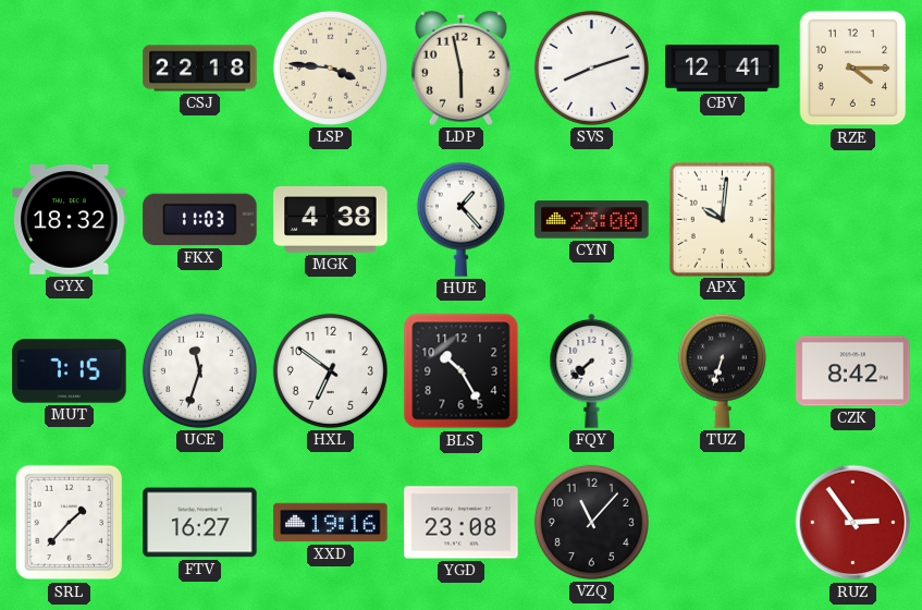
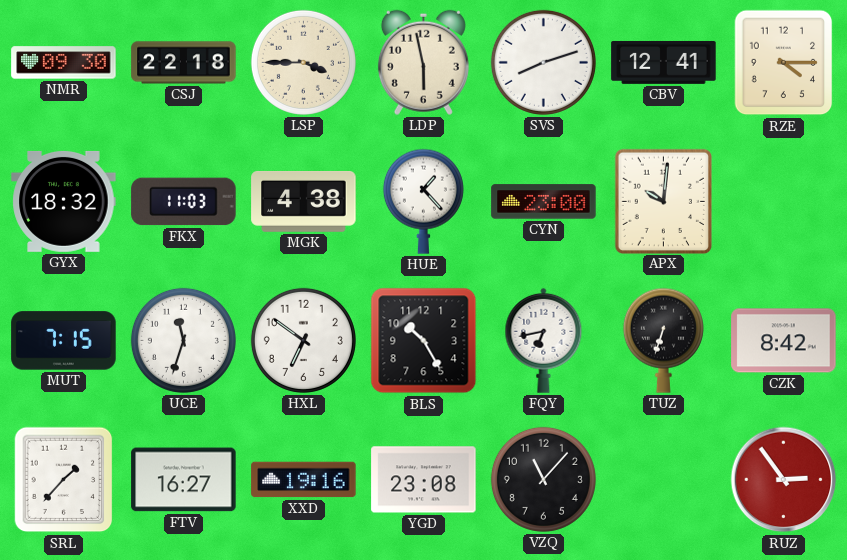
NMR: none -> 09:30 (64, 63)
LSP: 3:46 -> 3:45 (303, 62)
FQY: 7:38 -> 6:43 (544, 340)
